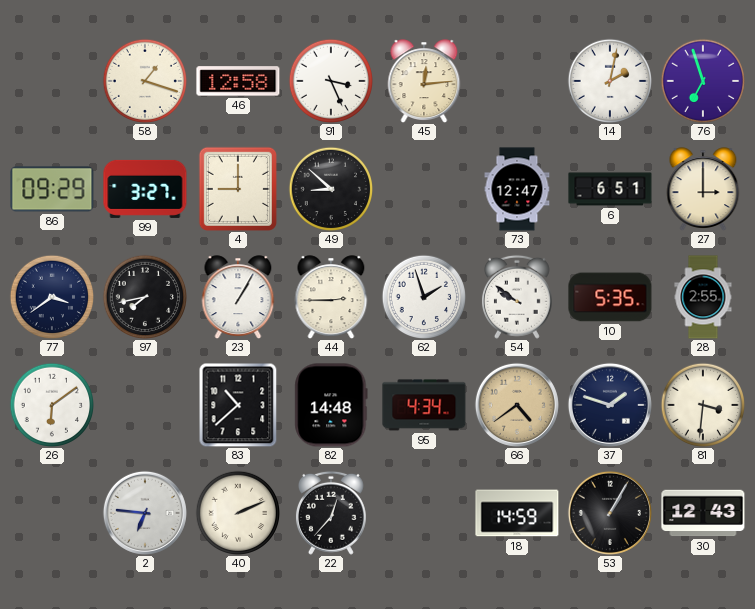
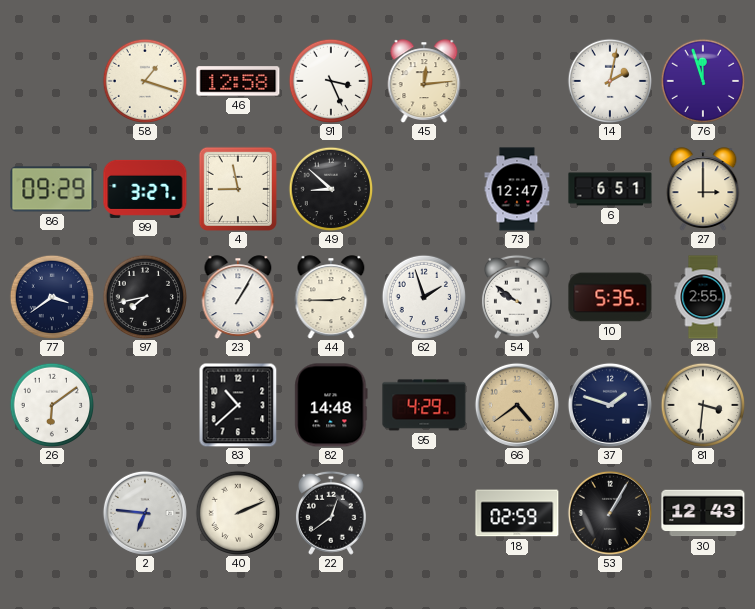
76: 6:57 -> 11:57 (702, 80)
4: 9:00 -> 8:58 (238, 188)
95: 4:34 -> 4:29 (424, 405)
22: 12:37 -> 12:39 (331, 513)
18: 14:59 -> 02:59 (517, 513)
